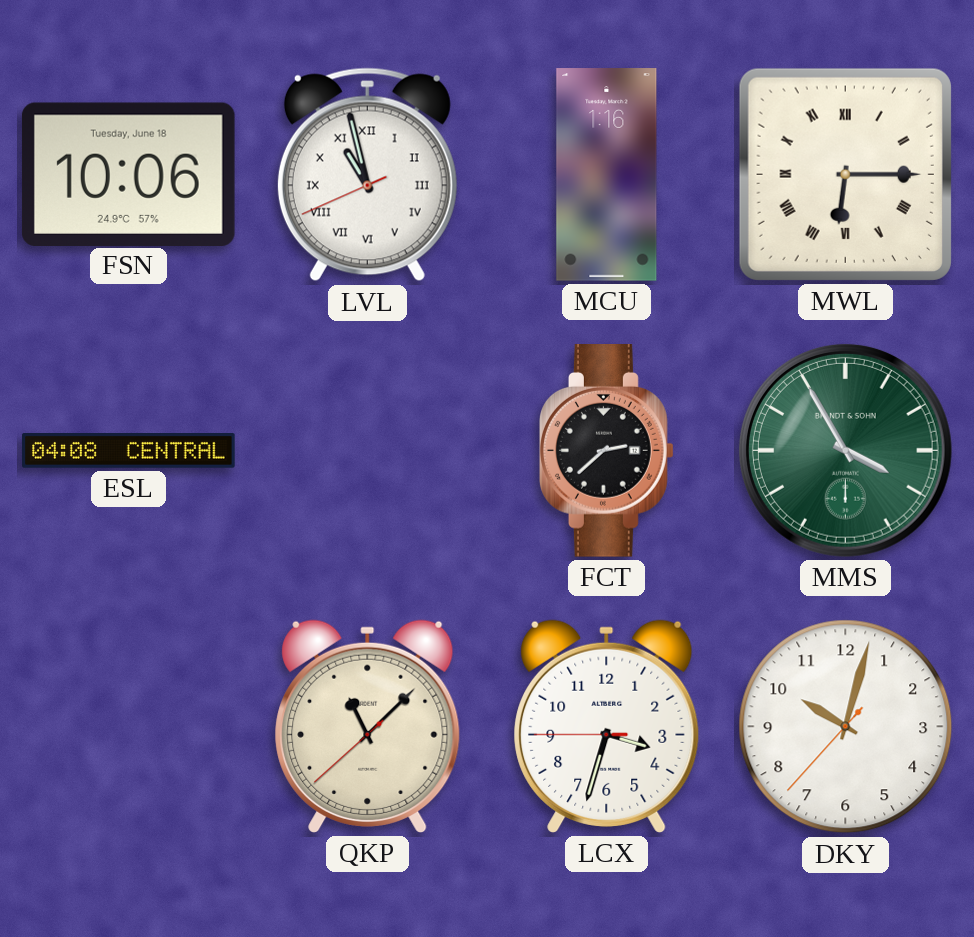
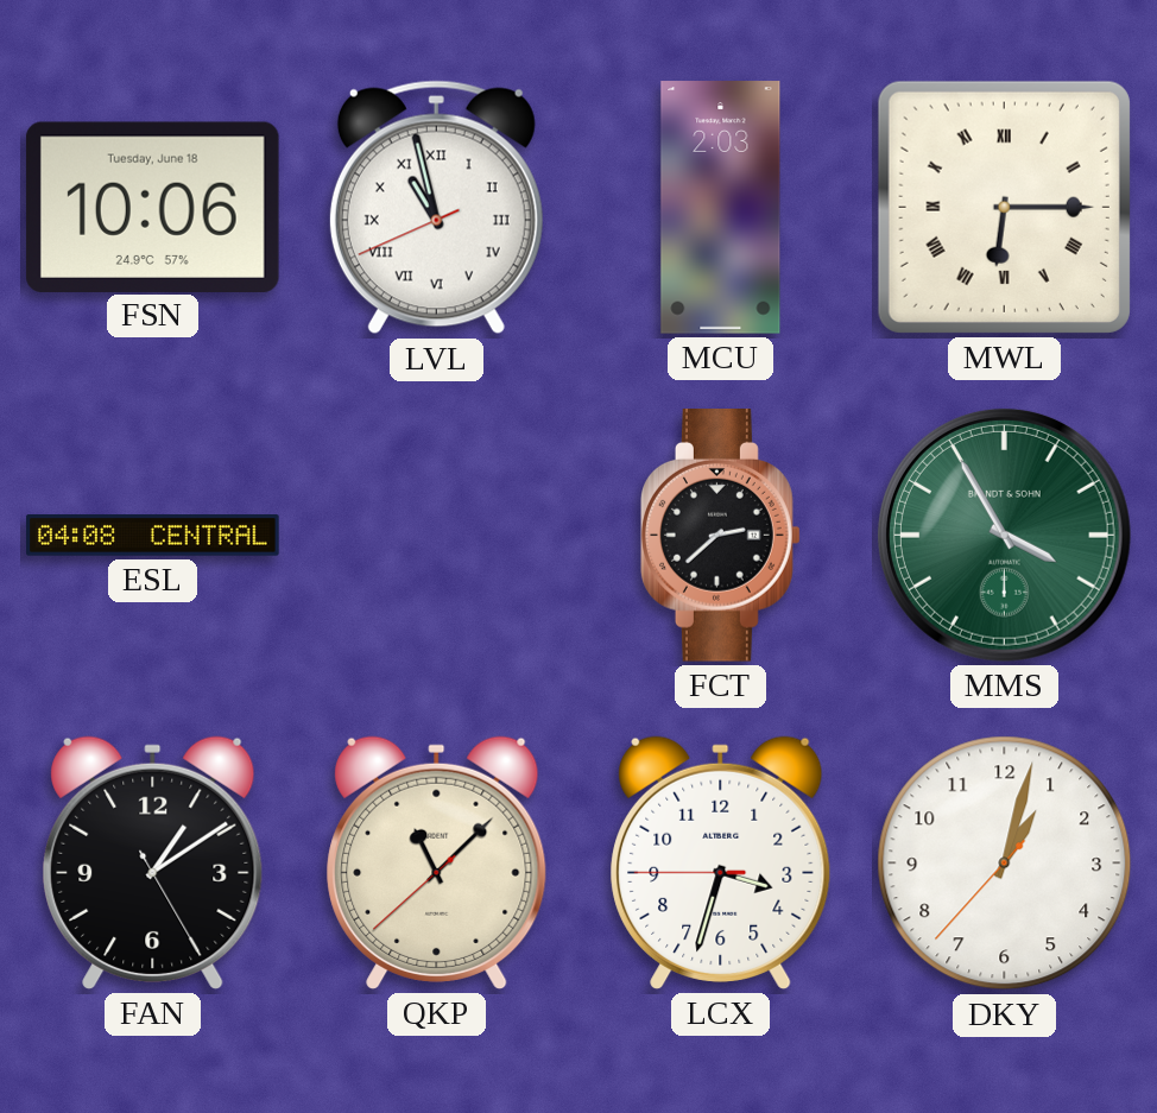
MCU: 1:16 -> 2:03 (721, 208)
FAN: none -> 1:09 (153, 862)
DKY: 10:02 -> 1:02 (1005, 864)
